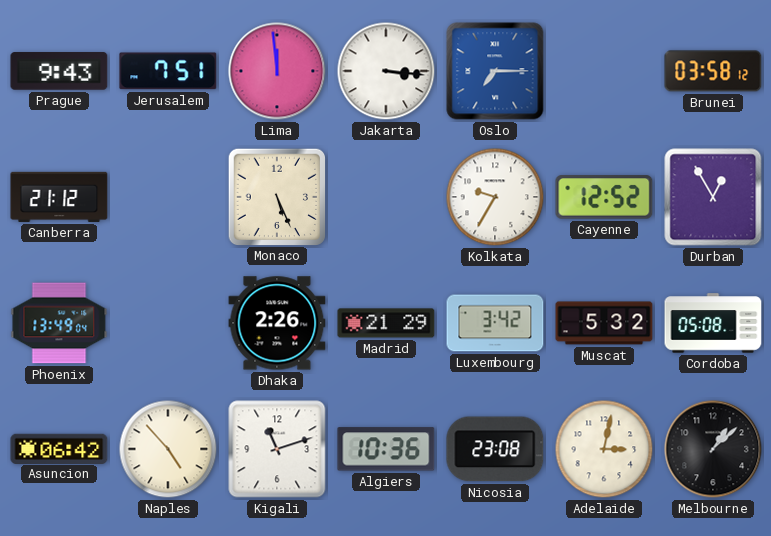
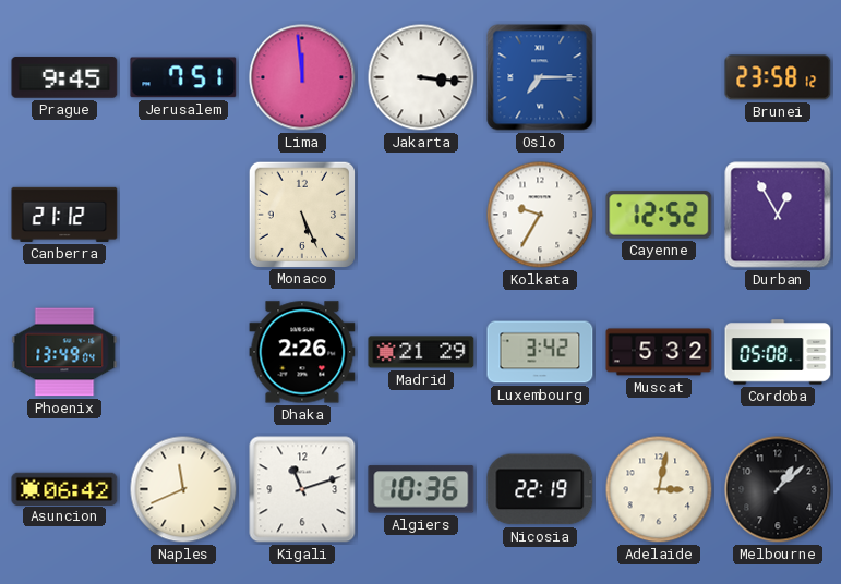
Prague: 9:43 -> 9:45 (64, 77)
Brunei: 03:58 -> 23:58 (778, 77)
Naples: 4:53 -> 11:41 (183, 489)
Nicosia: 23:08 -> 22:19 (540, 489)
